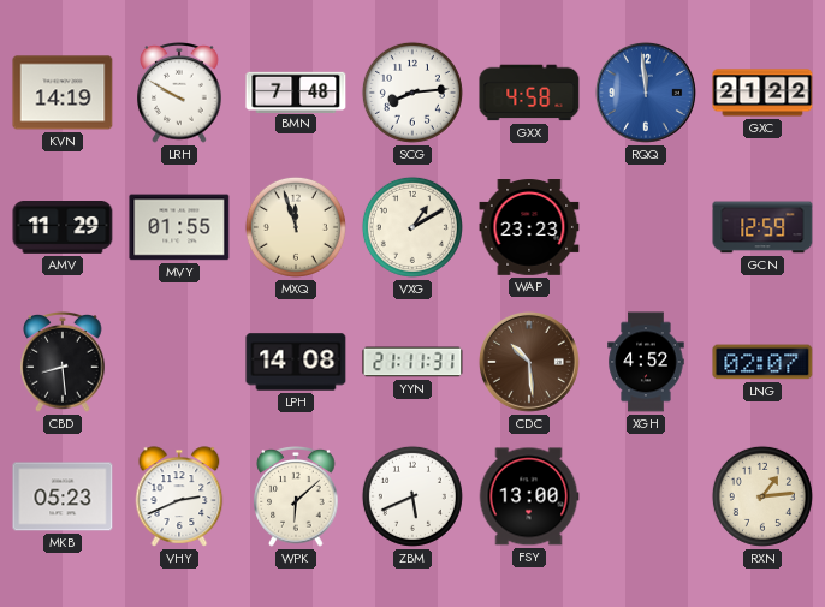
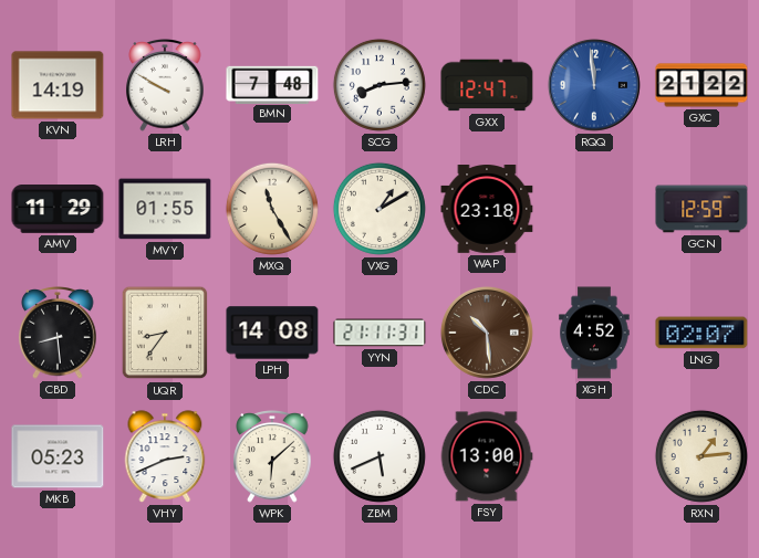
GXX: 4:58 -> 12:47 (487, 85)
MXQ: 11:57 -> 11:25 (272, 209)
WAP: 23:23 -> 23:18 (487, 210)
UQR: none -> 8:36 (165, 333)
